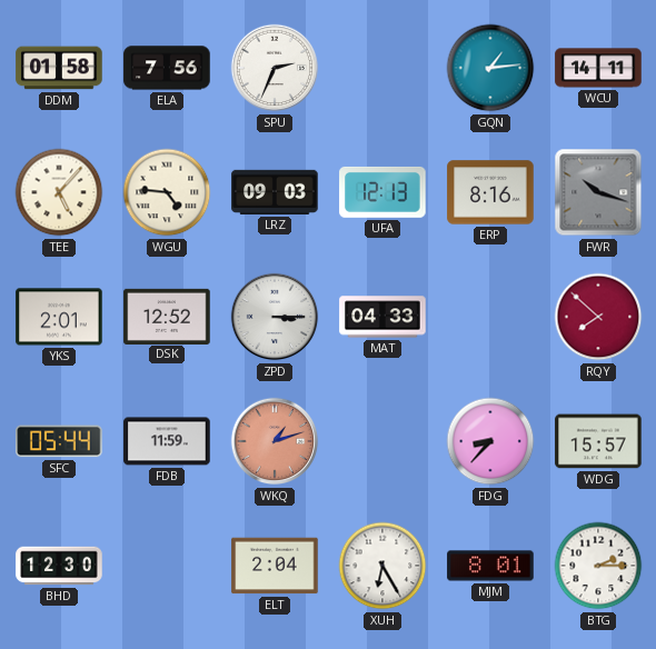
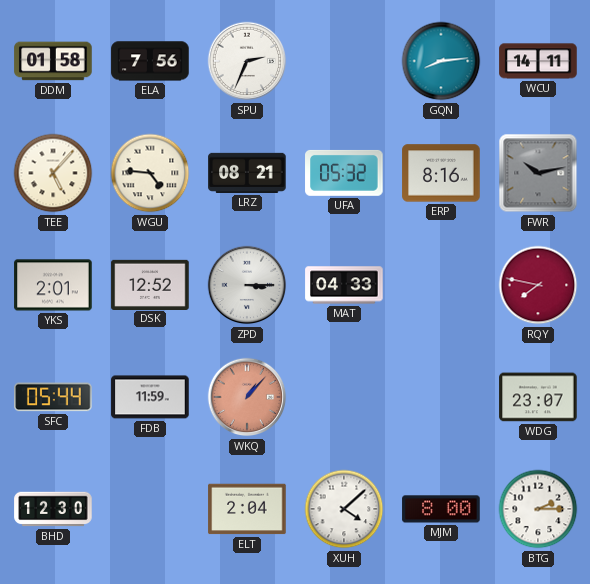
GQN: 1:14 -> 8:14 (441, 61)
LRZ: 09:03 -> 08:21 (247, 173)
UFA: 12:13 -> 05:32 (344, 173)
FWR: 10:18 -> 10:13 (538, 173)
RQY: 7:52 -> 7:47 (538, 285)
WKQ: 1:12 -> 1:07 (247, 397)
FDG: 8:37 -> none (490, 441)
WDG: 15:57 -> 23:07 (538, 397)
XUH: 6:25 -> 4:08 (344, 509)
MJM: 8:01 -> 8:00 (441, 509)
